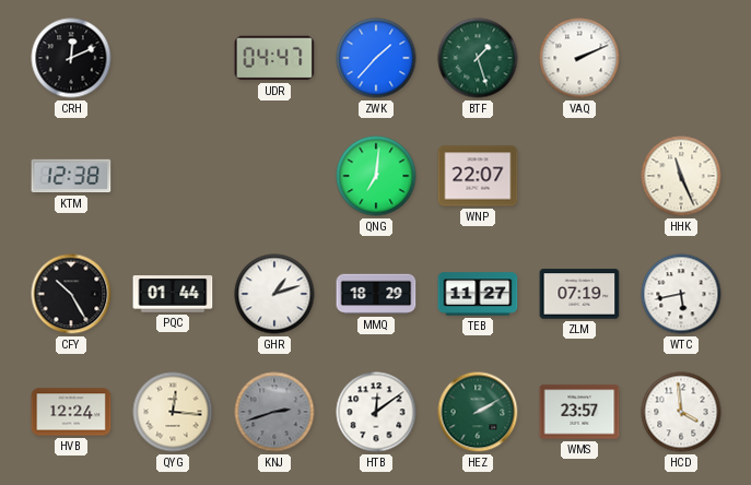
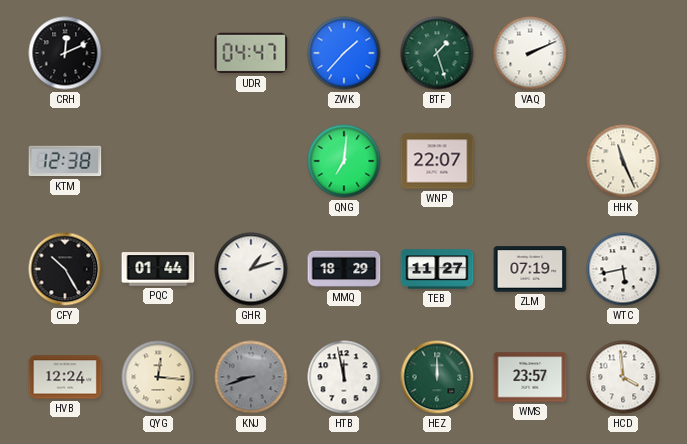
KNJ: 2:42 -> 8:42 (251, 377)
HTB: 12:09 -> 11:58 (344, 377)
HEZ: 2:10 -> 12:00 (437, 377)
